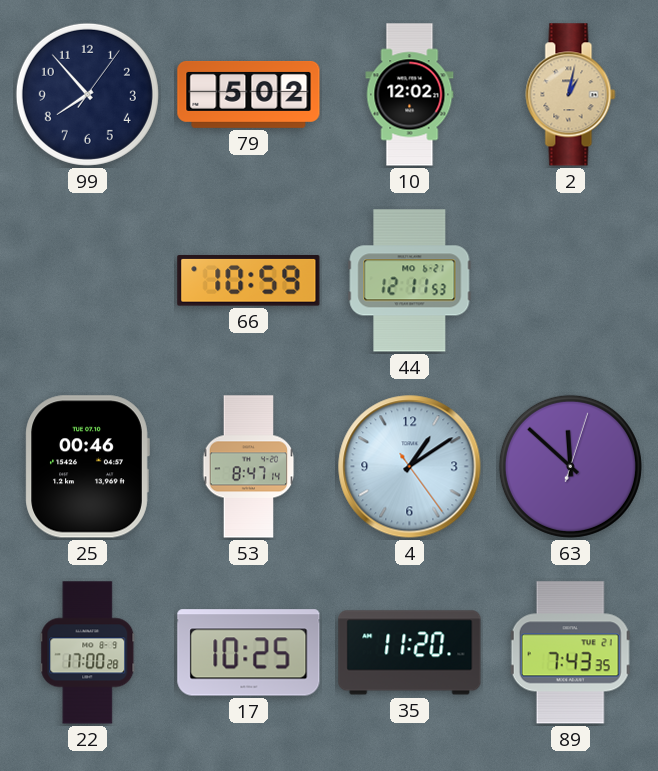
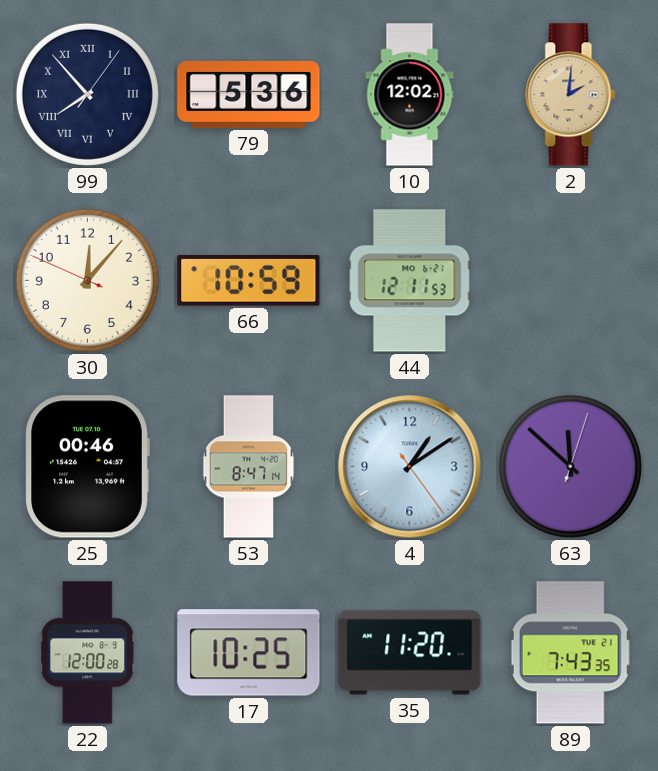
99 numerals: Arabic -> Roman (87, 94)
79: 5:02 -> 5:36 (249, 94)
2: 1:02 -> 2:01 (571, 95)
30: none -> 12:06 (87, 280)
22: 17:00 -> 12:00 (88, 653)
